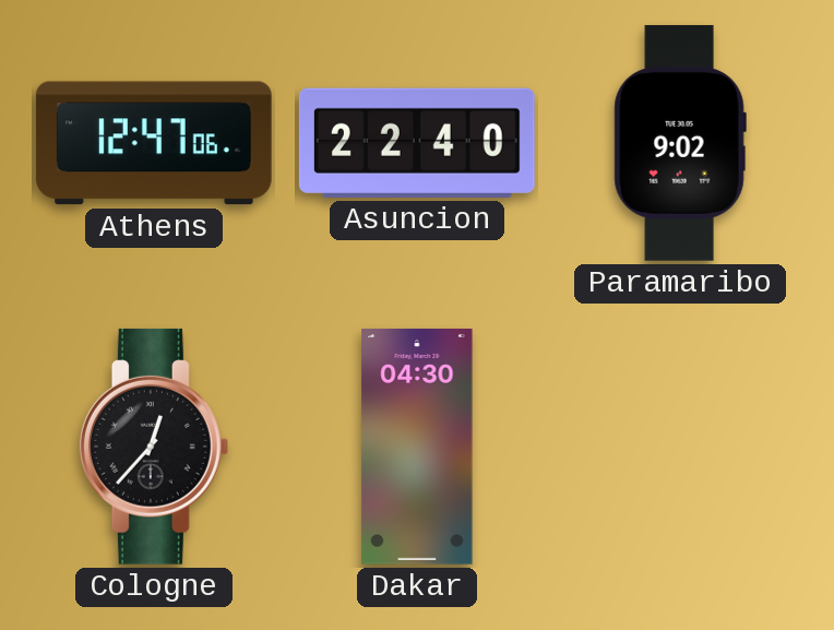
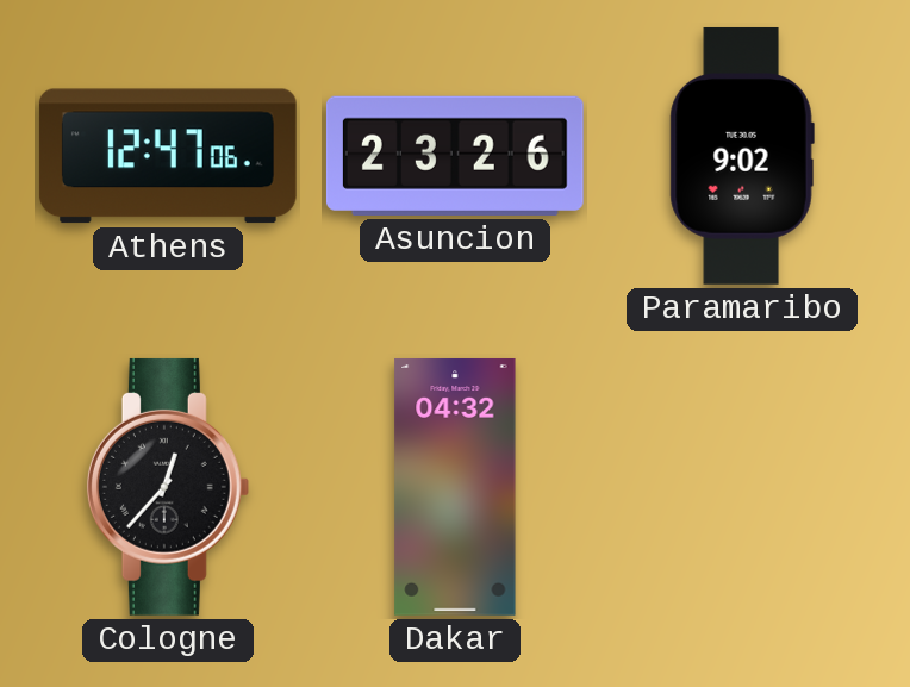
Asuncion: 22:40 -> 23:26 (455, 156)
Dakar: 04:30 -> 04:32 (455, 487)
